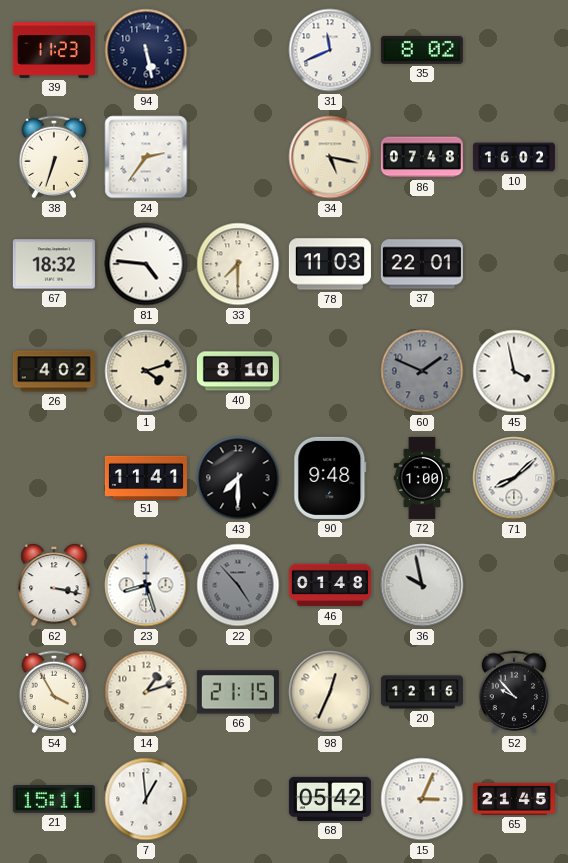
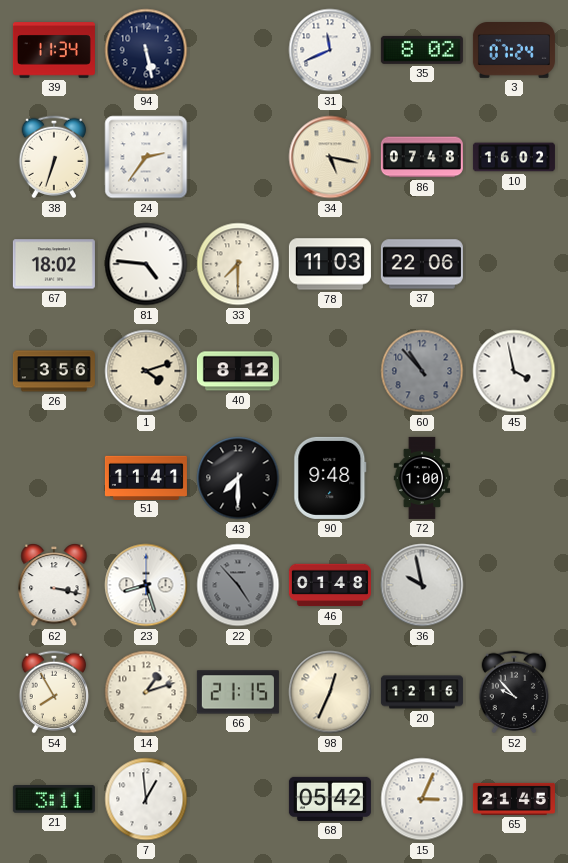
39: 11:23 -> 11:34 (54, 50)
3: none -> 07:24 (514, 50)
67: 18:32 -> 18:02 (54, 264)
37: 22:01 -> 22:06 (422, 264)
26: 4:02 -> 3:56 (54, 371)
40: 8:10 -> 8:12 (238, 371)
60: 1:49 -> 10:53 (422, 371)
71: 8:08 -> none (514, 478)
54: 3:55 -> 7:55 (54, 692)
21: 15:11 -> 3:11 (54, 800)
